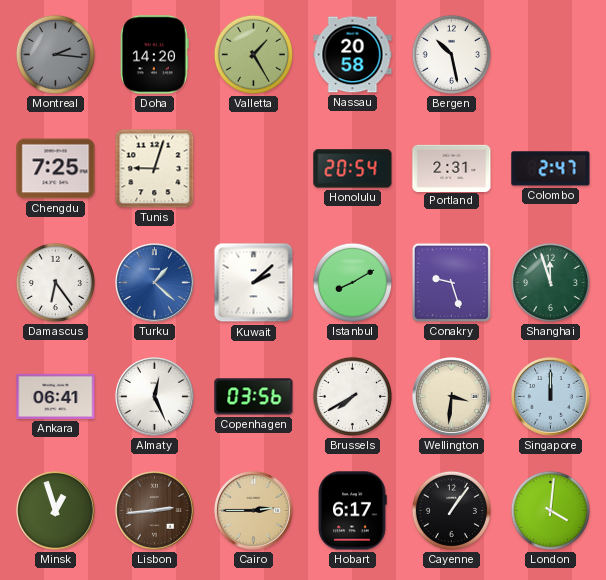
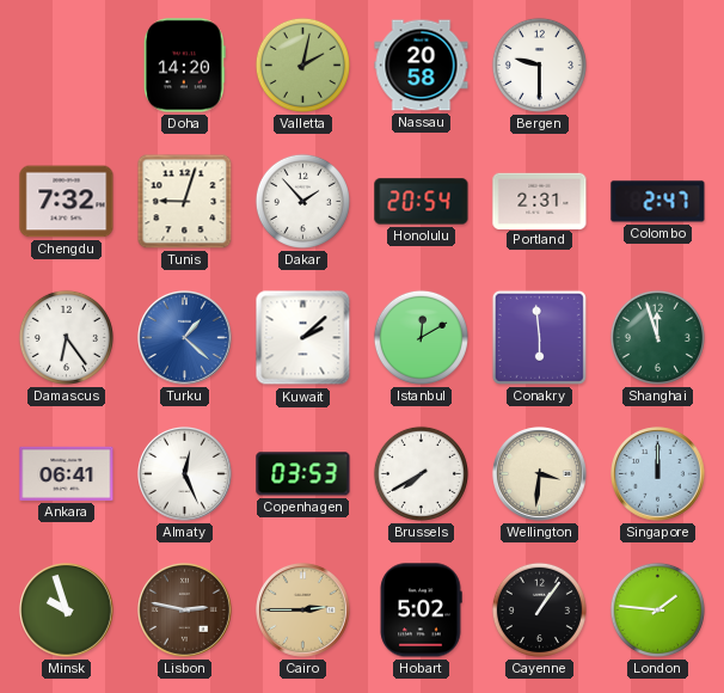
Montreal: 2:16 -> none (55, 54)
Valletta: 1:25 -> 2:02 (302, 65)
Bergen: 10:28 -> 9:30 (539, 65)
Chengdu: 7:25 -> 7:32 (67, 202)
Dakar: none -> 1:53 (302, 201)
Istanbul: 8:10 -> 12:10 (421, 337)
Conakry: 9:27 -> 5:59 (539, 337)
Copenhagen: 03:56 -> 03:53 (303, 474)
Minsk: 12:57 -> 9:57 (67, 611)
Lisbon: 2:44 -> 2:47 (185, 611)
Hobart: 6:17 -> 5:02 (421, 611)
London: 4:01 -> 1:46 (657, 609)
